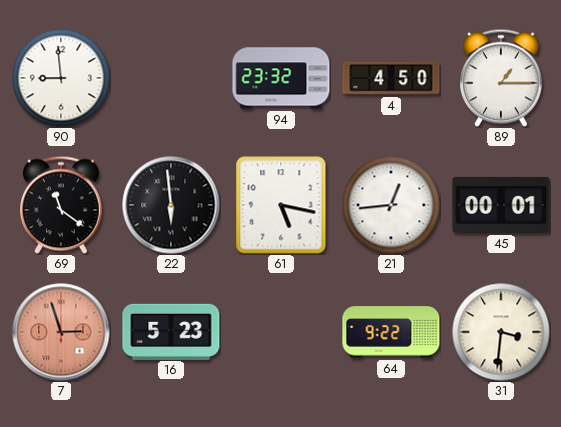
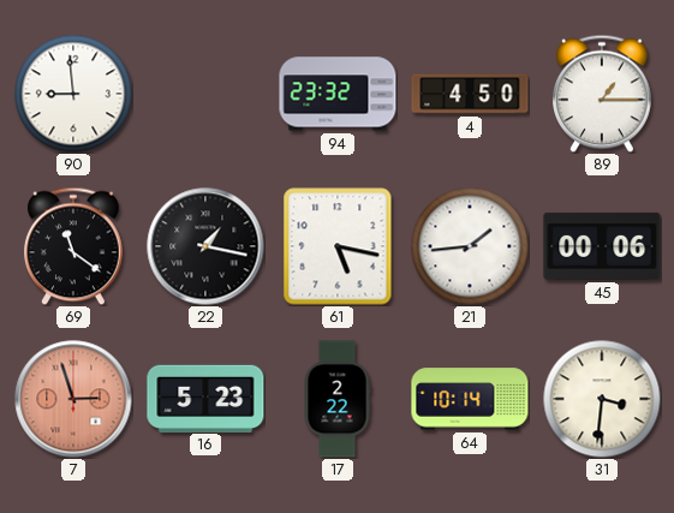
22: 5:59 -> 1:17 (205, 246)
21: 12:44 -> 1:44 (470, 246)
45: 00:01 -> 00:06 (602, 246)
17: none -> 2:22 (338, 399)
64: 9:22 -> 10:14 (470, 399)
